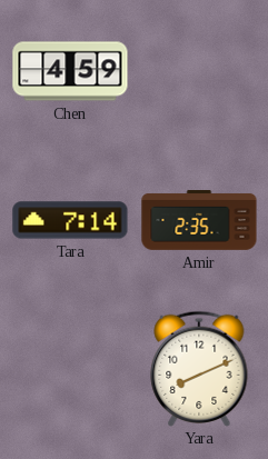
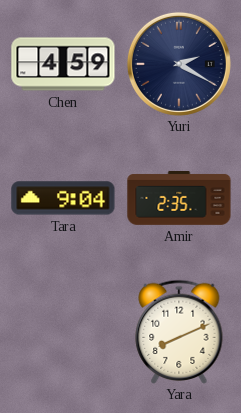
Yuri: none -> 2:20 (179, 64)
Tara: 7:14 -> 9:04 (63, 198)
